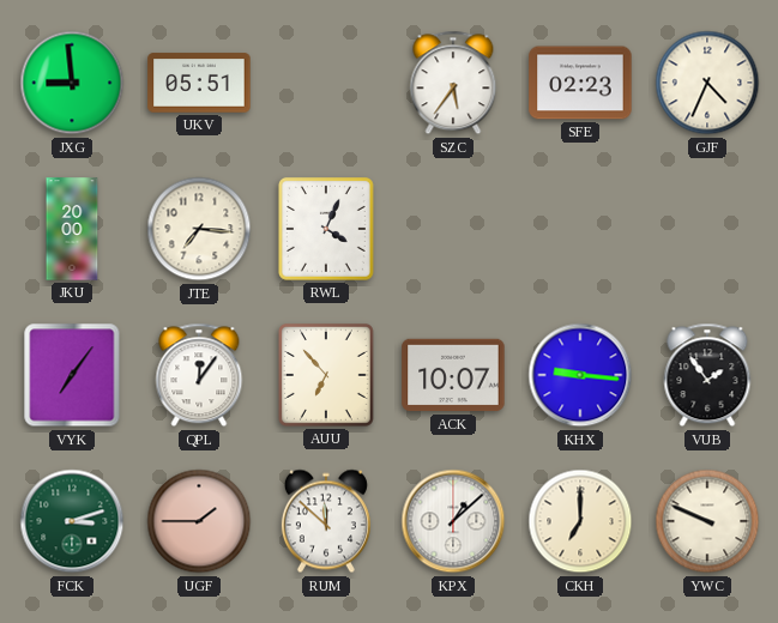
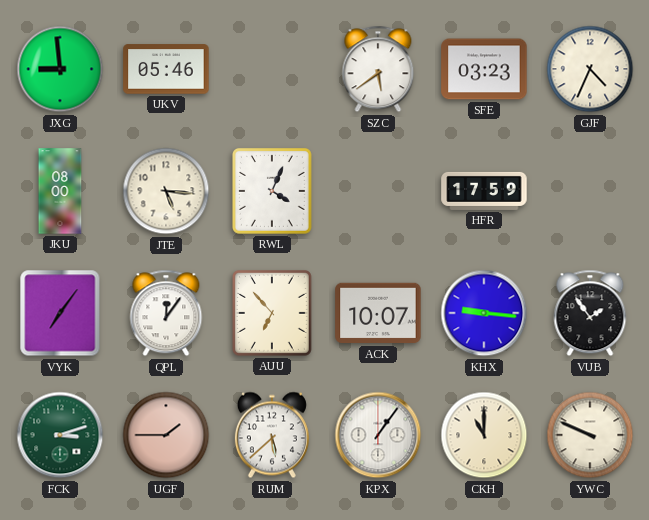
UKV: 05:51 -> 05:46 (166, 69)
SZC: 5:36 -> 5:39 (378, 69)
SFE: 02:23 -> 03:23 (484, 69)
JKU: 20:00 -> 08:00 (60, 191)
JTE: 7:16 -> 5:16 (166, 191)
HFR: none -> 17:59 (484, 191)
RUM: 11:52 -> 5:38 (272, 435)
KPX: 1:08 -> 1:06 (378, 435)
CKH: 7:00 -> 11:00 (484, 435)
